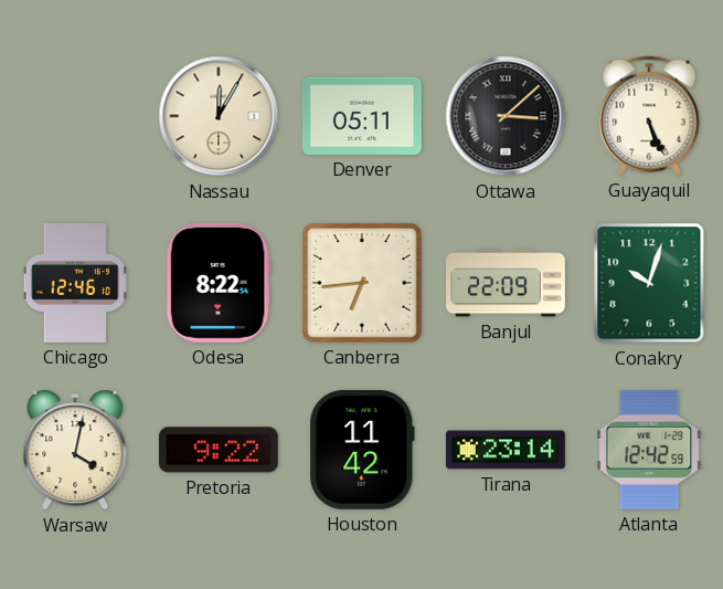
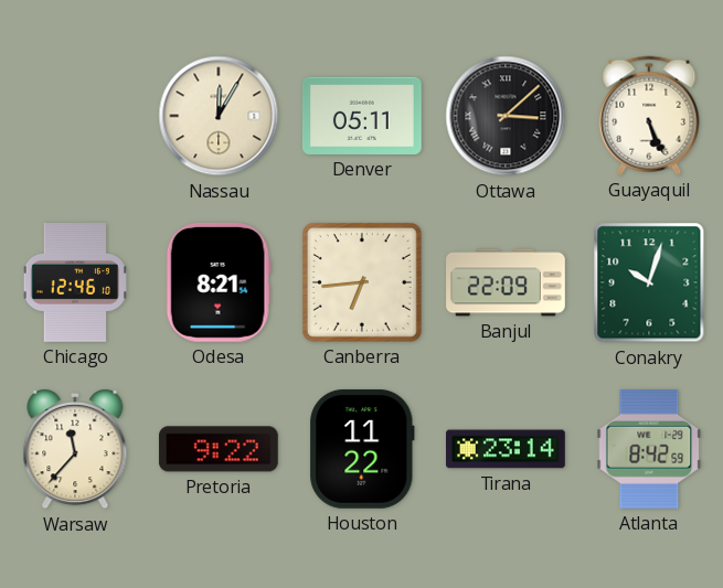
Odesa: 8:22 -> 8:21 (219, 282)
Warsaw: 4:02 -> 11:37 (75, 449)
Houston: 11:42 -> 11:22 (362, 449)
Atlanta: 12:42 -> 8:42 (649, 449)
